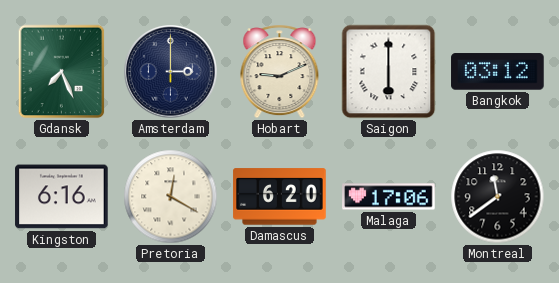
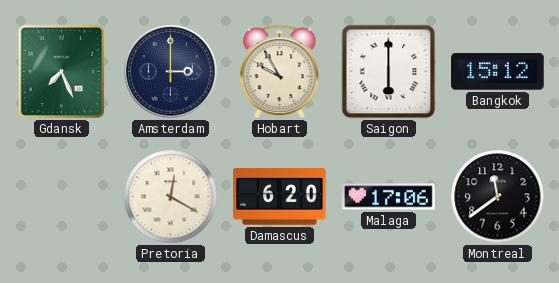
Hobart: 9:11 -> 9:55 (280, 72)
Bangkok: 03:12 -> 15:12 (498, 72)
Kingston: 6:16 -> none (62, 197)
